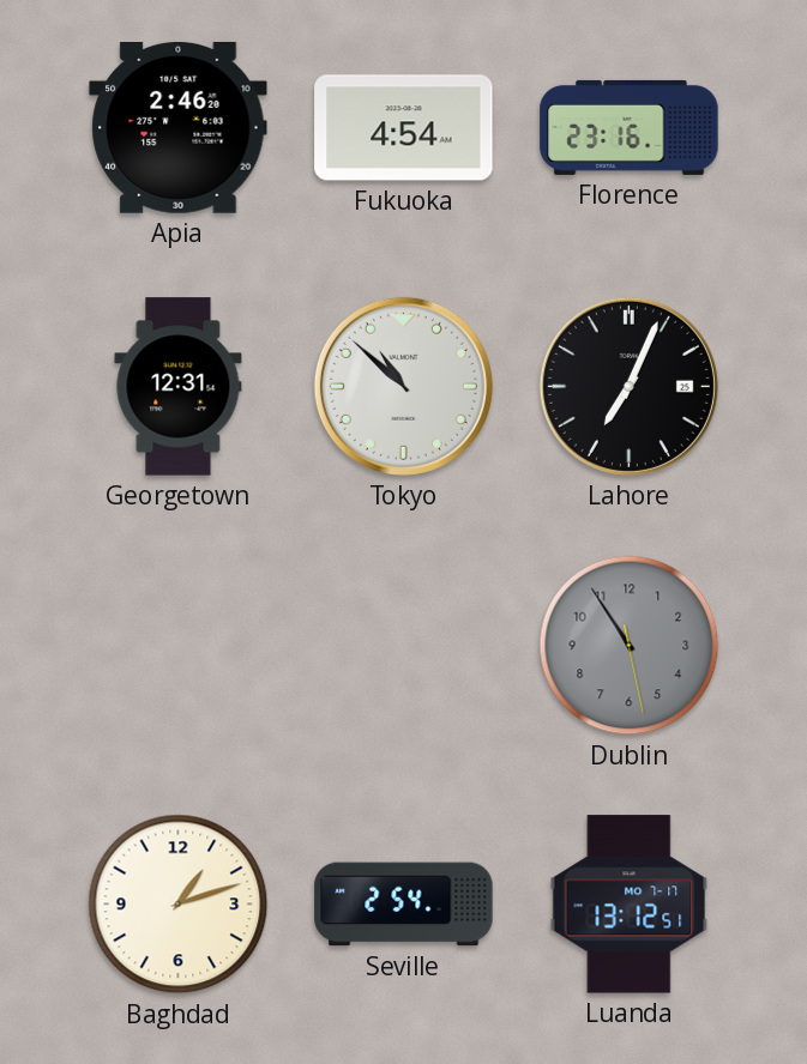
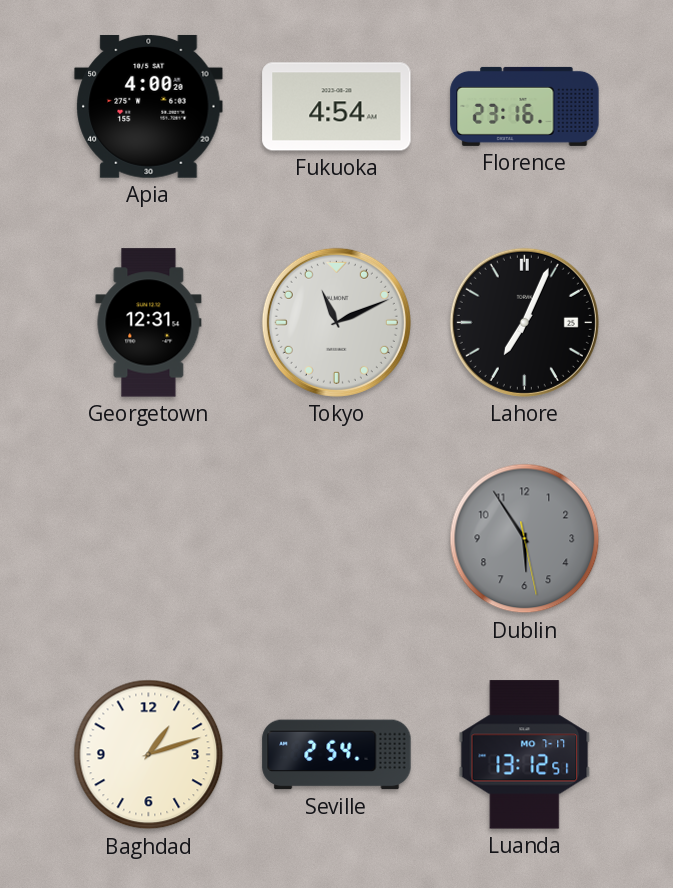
Apia: 2:46 -> 4:00 (149, 106)
Tokyo: 10:52 -> 11:11 (336, 322)
Dublin: 10:54 -> 5:54 (525, 539)
